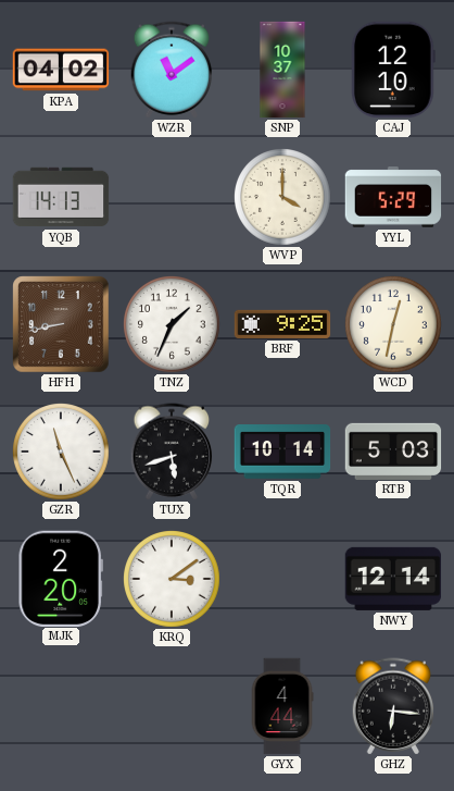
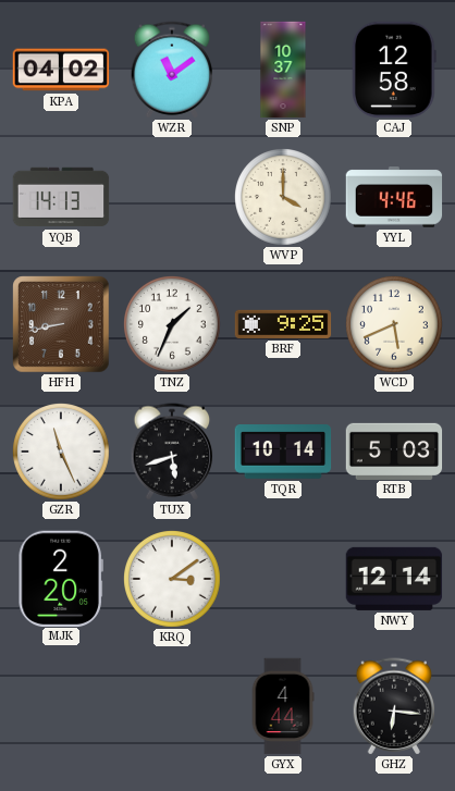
CAJ: 12:10 -> 12:58 (394, 70)
YYL: 5:29 -> 4:46 (394, 197)
WCD: 12:32 -> 5:41 (395, 325)
